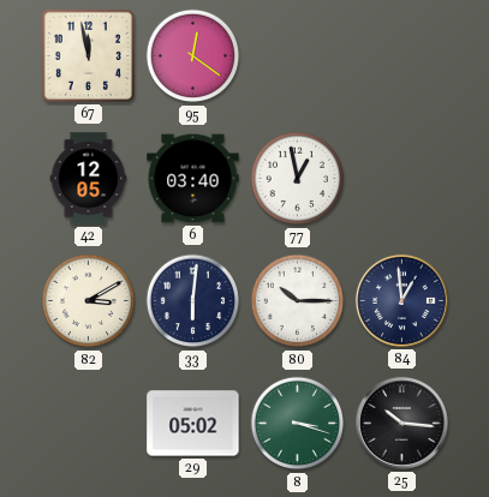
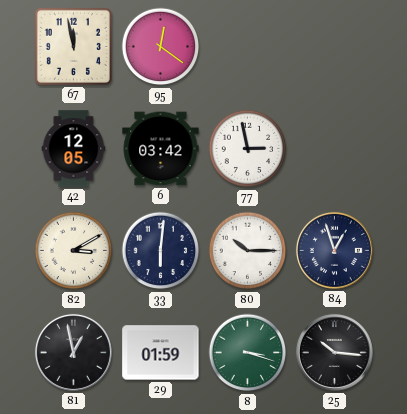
6: 03:40 -> 03:42 (161, 149)
77: 12:58 -> 2:58 (248, 149)
84: 12:59 -> 12:57 (334, 250)
81: none -> 12:58 (73, 352)
29: 05:02 -> 01:59 (161, 353)
